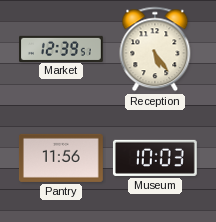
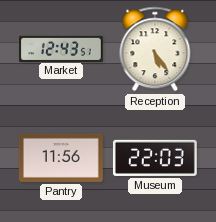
Market: 12:39 -> 12:43 (62, 48)
Museum: 10:03 -> 22:03 (155, 158)
